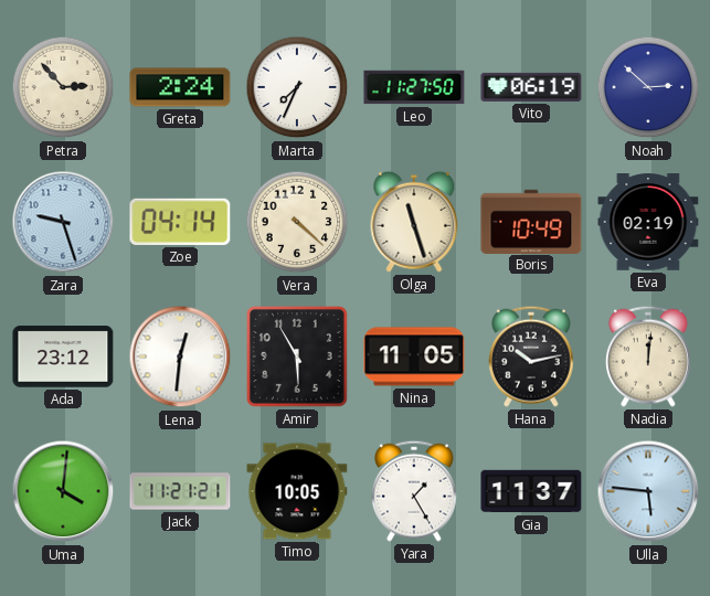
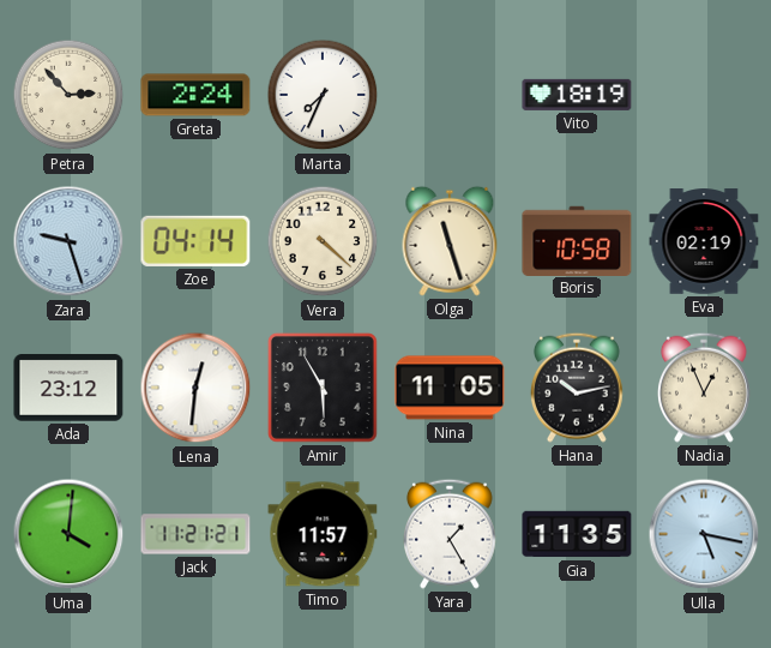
Leo: 11:27 -> none (414, 87)
Vito: 06:19 -> 18:19 (577, 95)
Noah: 2:52 -> none (648, 87)
Boris: 10:49 -> 10:58 (577, 240)
Nadia: 12:01 -> 12:56 (705, 388)
Timo: 10:05 -> 11:57 (323, 534)
Gia: 11:37 -> 11:35 (577, 534)
Ulla: 5:46 -> 5:17 (704, 534)
